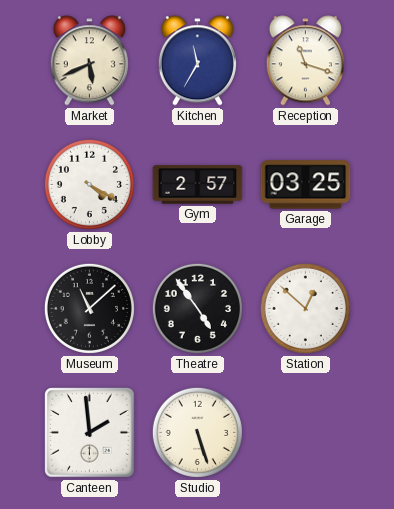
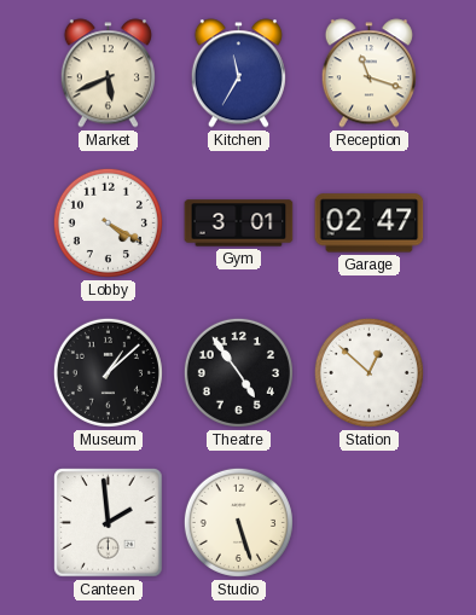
Gym: 2:57 -> 3:01 (239, 224)
Garage: 03:25 -> 02:47 (370, 224)
Museum: 11:08 -> 1:08 (108, 372)
